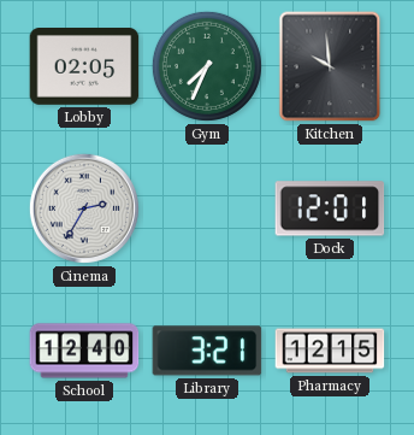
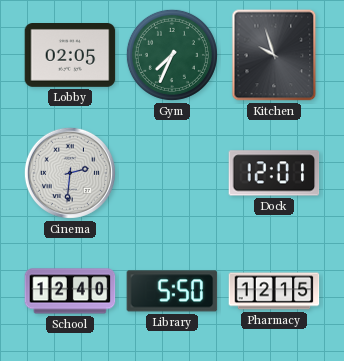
Kitchen: 9:59 -> 9:57 (274, 55)
Cinema: 2:35 -> 2:31 (70, 173)
Library: 3:21 -> 5:50 (172, 291)
